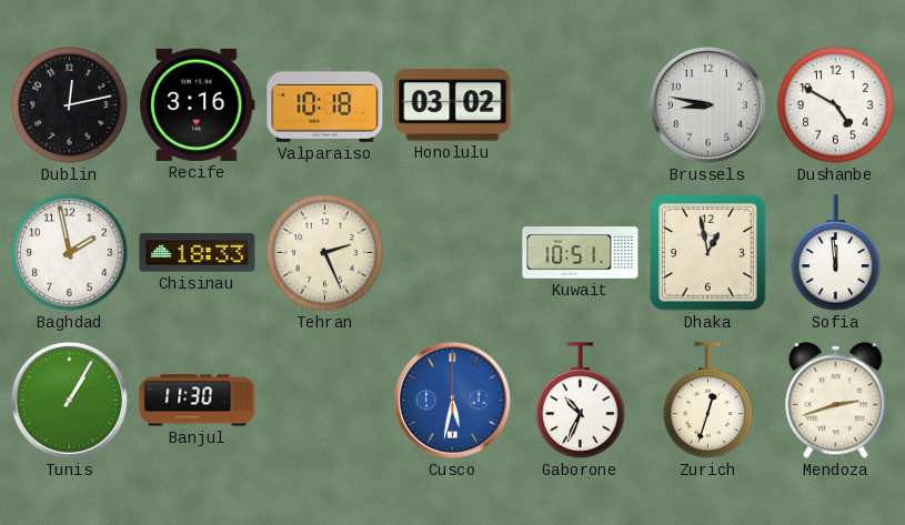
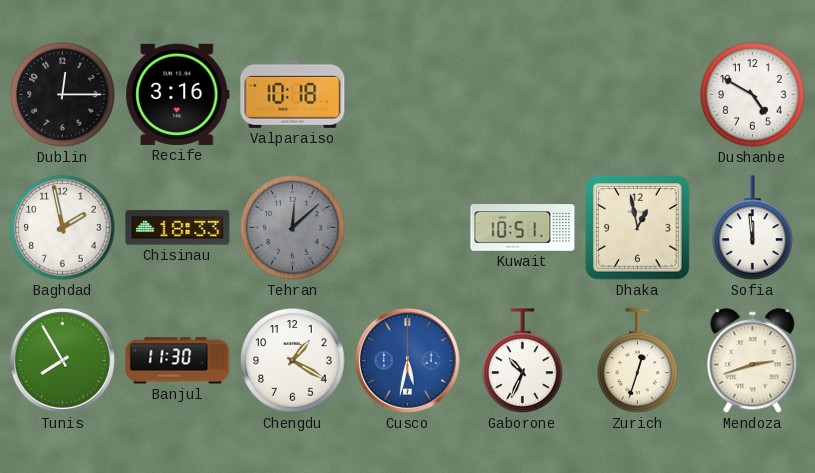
Dublin: 12:13 -> 12:15 (63, 95)
Honolulu: 03:02 -> none (453, 105)
Brussels: 8:47 -> none (707, 104)
Tehran: 2:26 -> 12:08 (293, 228)
Tehran dial: cream -> grey (293, 228)
Tunis: 1:05 -> 7:55 (62, 360)
Chengdu: none -> 1:20 (293, 361)
